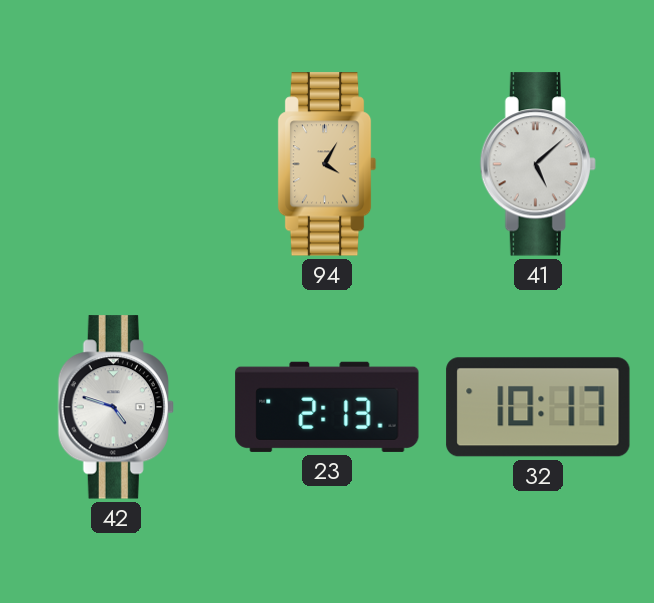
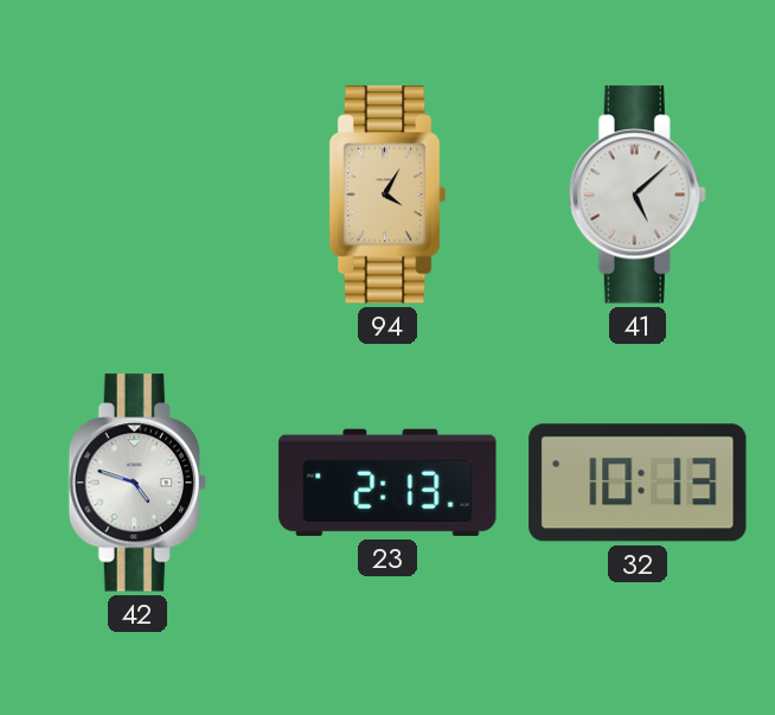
32: 10:17 -> 10:13 (638, 483)
